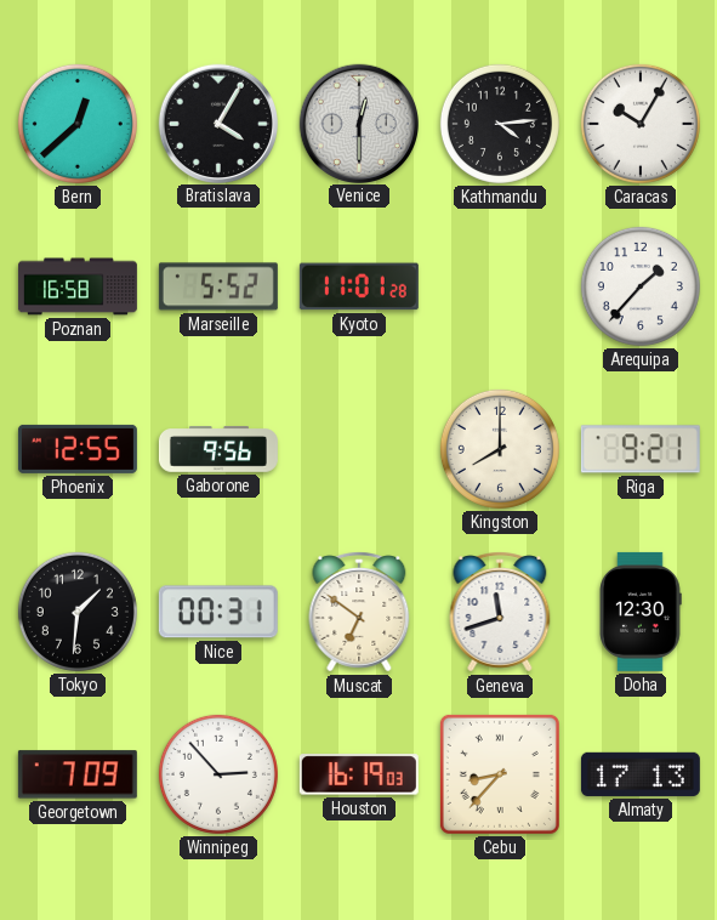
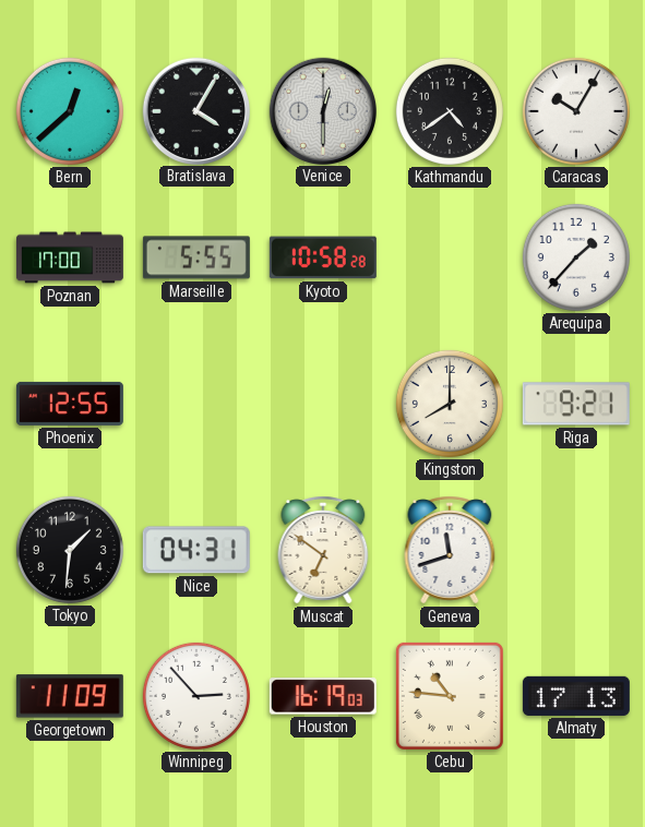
Kathmandu: 4:14 -> 4:39 (450, 111)
Poznan: 16:58 -> 17:00 (70, 257)
Marseille: 5:52 -> 5:55 (196, 257)
Kyoto: 11:01 -> 10:58 (323, 257)
Gaborone: 9:56 -> none (218, 449)
Nice: 00:31 -> 04:31 (196, 550)
Doha: 12:30 -> none (641, 612)
Georgetown: 7:09 -> 11:09 (70, 696)
Cebu: 8:37 -> 10:46 (450, 696)
